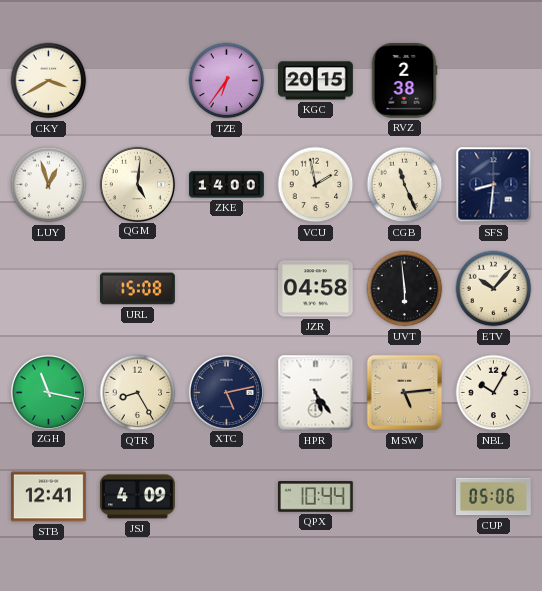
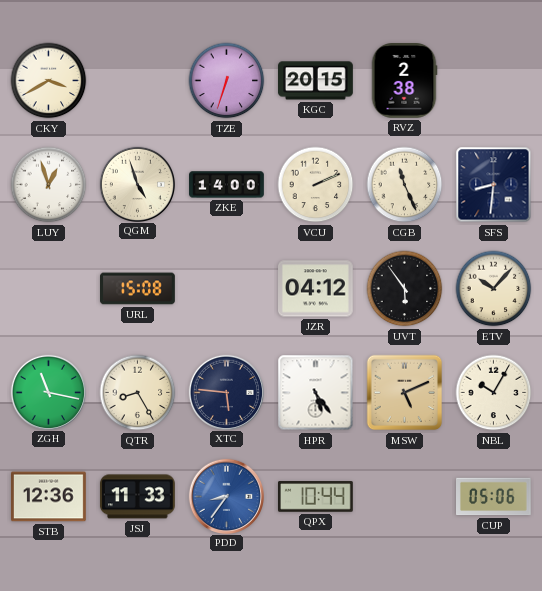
TZE: 6:36 -> 6:33 (227, 81)
QGM: 5:01 -> 4:57 (137, 184)
VCU: 1:58 -> 2:11 (316, 185)
JZR: 04:58 -> 04:12 (316, 289)
UVT: 5:59 -> 5:54 (405, 289)
XTC: 5:13 -> 5:46 (226, 392)
MSW: 5:14 -> 5:11 (405, 393)
STB: 12:41 -> 12:36 (49, 497)
JSJ: 4:09 -> 11:33 (137, 497)
PDD: none -> 8:36 (226, 496)
